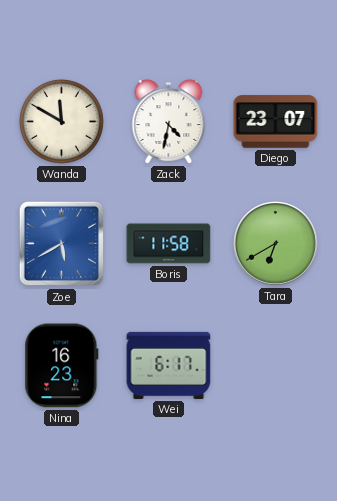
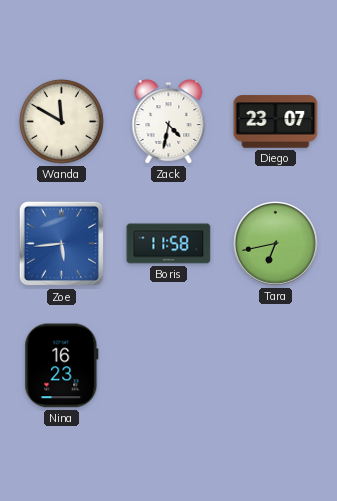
Zoe: 5:40 -> 5:44 (62, 244)
Tara: 6:40 -> 6:43 (276, 244)
Wei: 6:17 -> none (169, 365)
